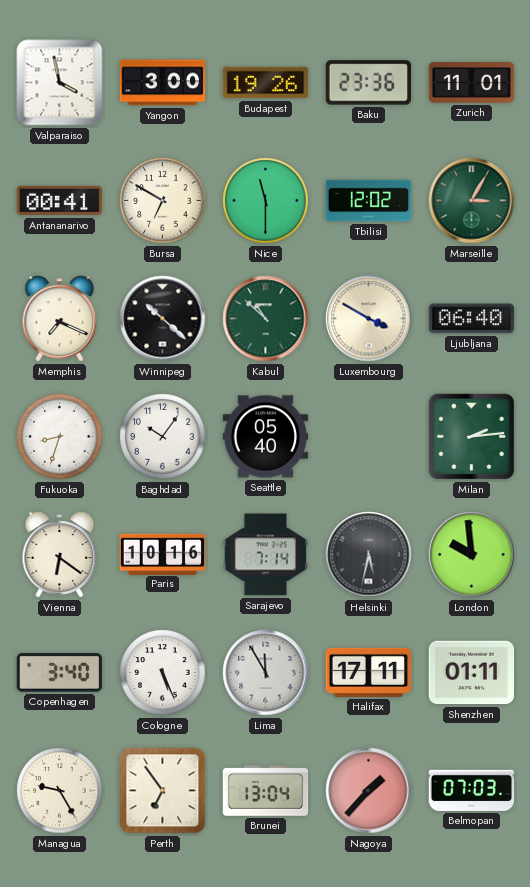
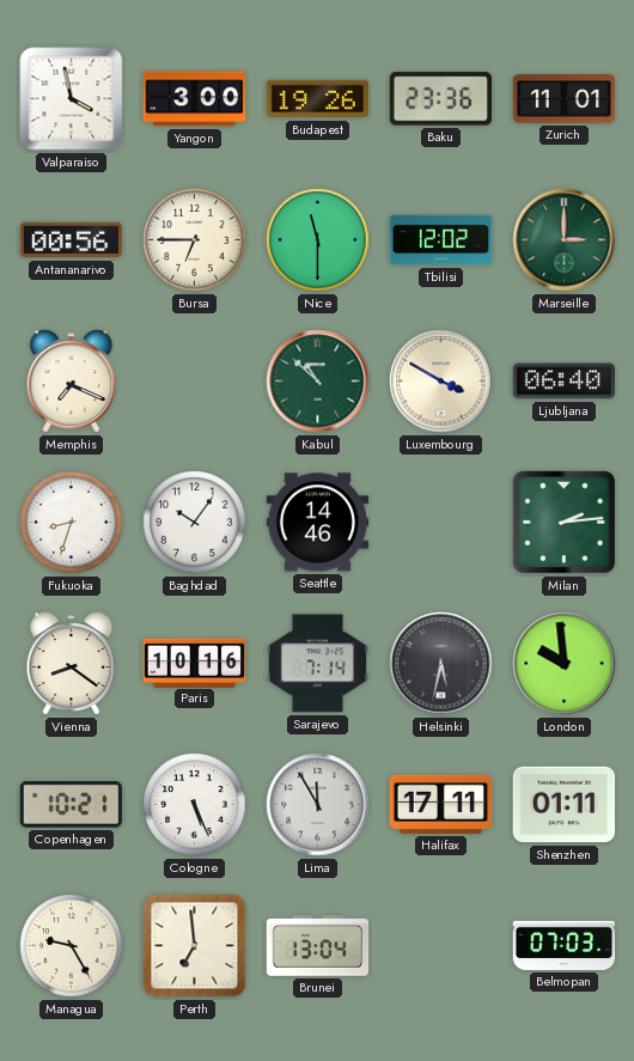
Antananarivo: 00:41 -> 00:56 (72, 240)
Bursa: 6:50 -> 6:45 (195, 240)
Marseille: 3:05 -> 3:00 (565, 240)
Winnipeg: 10:22 -> none (163, 319)
Seattle: 05:40 -> 14:46 (318, 523)
Vienna: 6:21 -> 8:21 (72, 664)
Copenhagen: 3:40 -> 10:21 (71, 805)
Perth: 6:54 -> 6:59 (195, 946)
Nagoya: 1:37 -> none (369, 791)
